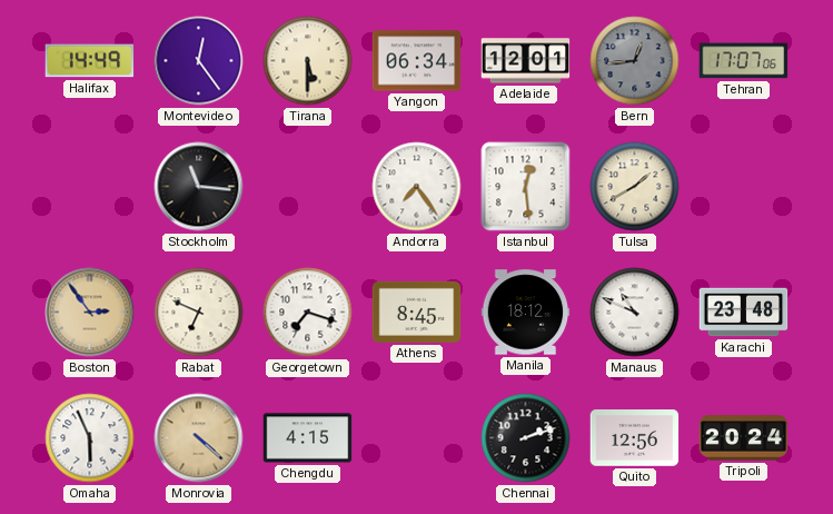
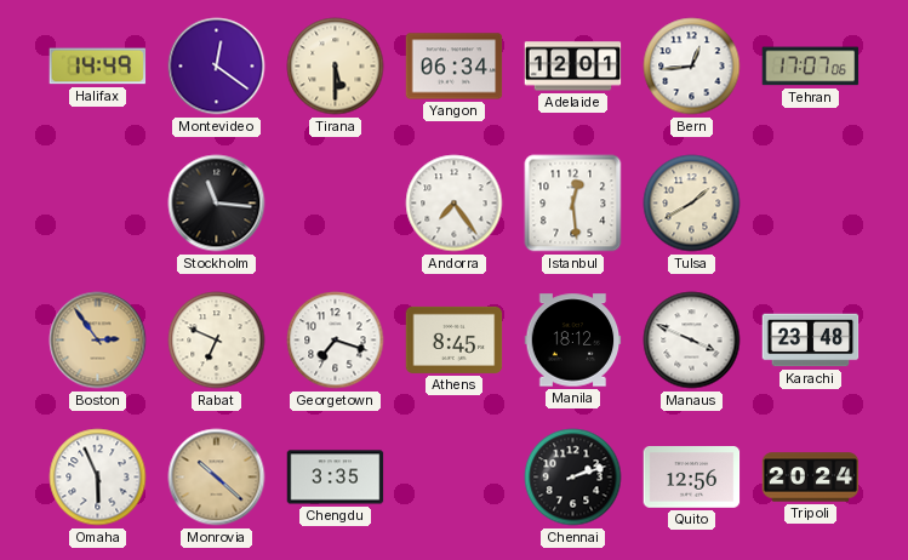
Montevideo: 12:24 -> 12:21 (217, 67)
Bern dial: grey -> white (692, 67)
Manaus: 10:49 -> 3:49 (692, 341)
Monrovia: 4:22 -> 10:22 (217, 478)
Chengdu: 4:15 -> 3:35 (336, 478)
